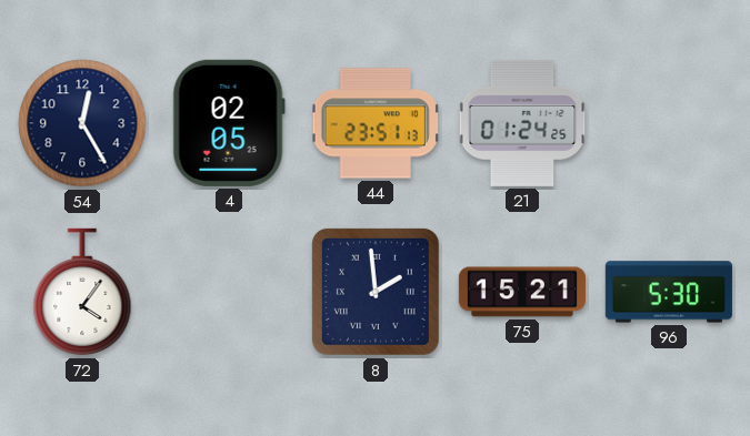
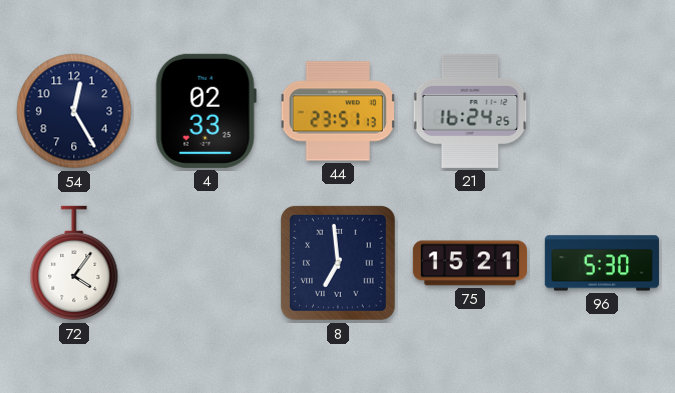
4: 02:05 -> 02:33 (206, 111)
21: 01:24 -> 16:24 (470, 111)
8: 1:59 -> 6:59 (338, 263)
